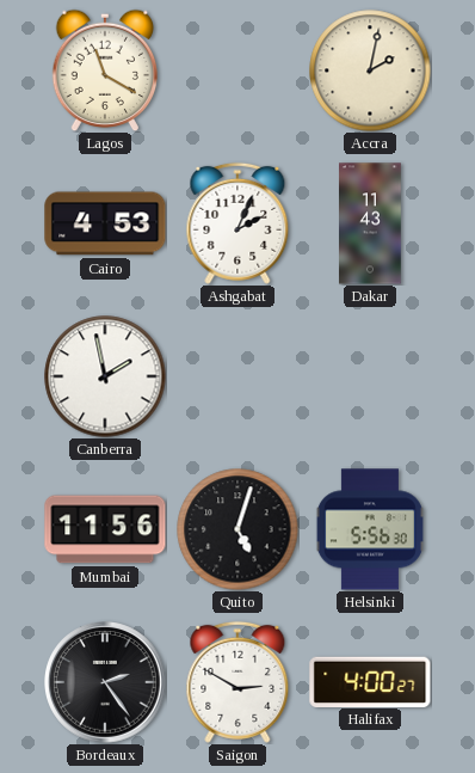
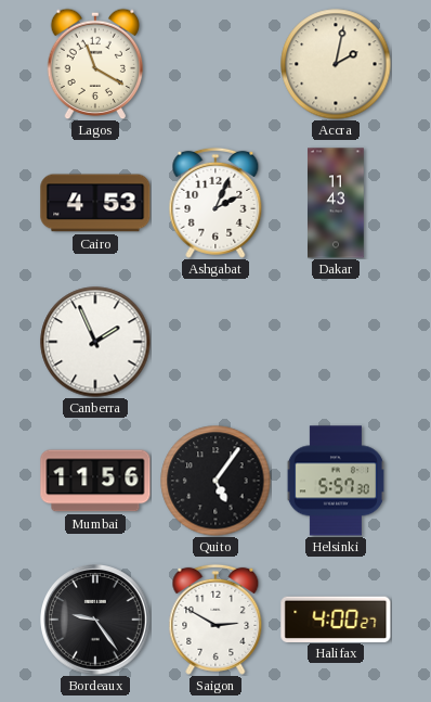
Canberra: 1:58 -> 1:56 (95, 342)
Quito: 5:03 -> 5:06 (216, 481)
Helsinki: 5:56 -> 5:57 (336, 481)
Bordeaux: 2:24 -> 9:24 (96, 621)
